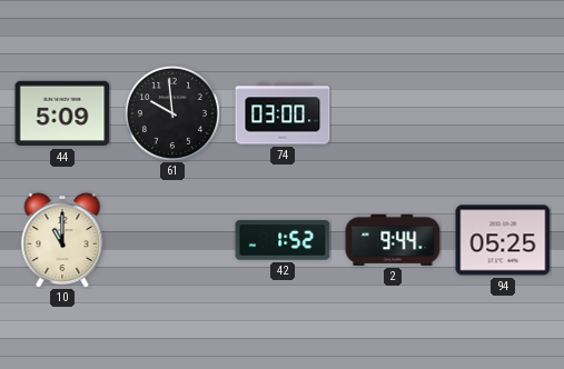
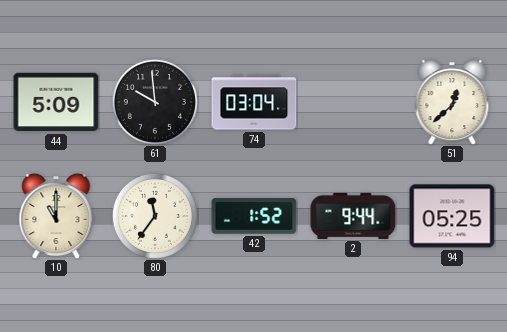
74: 03:00 -> 03:04 (254, 102)
51: none -> 12:38 (452, 102)
80: none -> 11:36 (155, 216)
